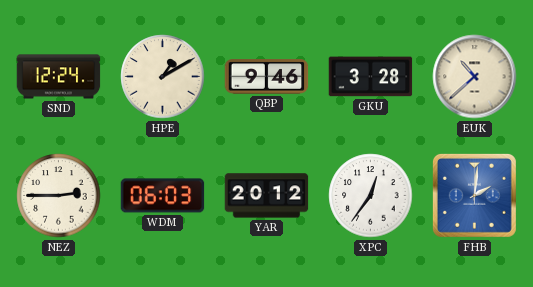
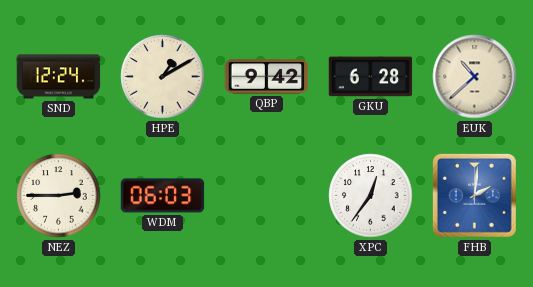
QBP: 9:46 -> 9:42 (267, 77)
GKU: 3:28 -> 6:28 (371, 77)
YAR: 20:12 -> none (267, 196)
